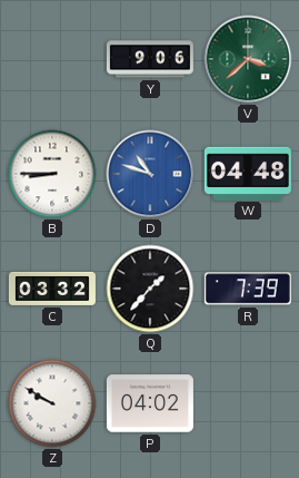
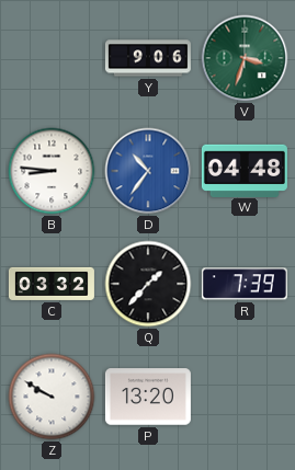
V: 3:38 -> 3:33 (245, 58)
B: 8:45 -> 8:46 (52, 171)
D: 10:48 -> 10:36 (148, 171)
P: 04:02 -> 13:20 (148, 397)
